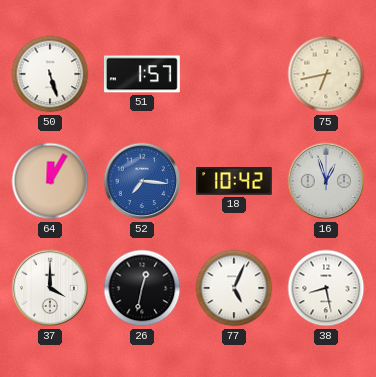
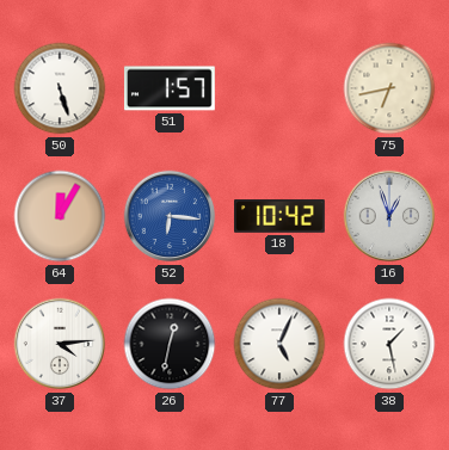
52: 7:16 -> 6:16 (170, 216)
37: 4:00 -> 4:14 (60, 344)
38: 8:28 -> 1:28 (389, 344)
